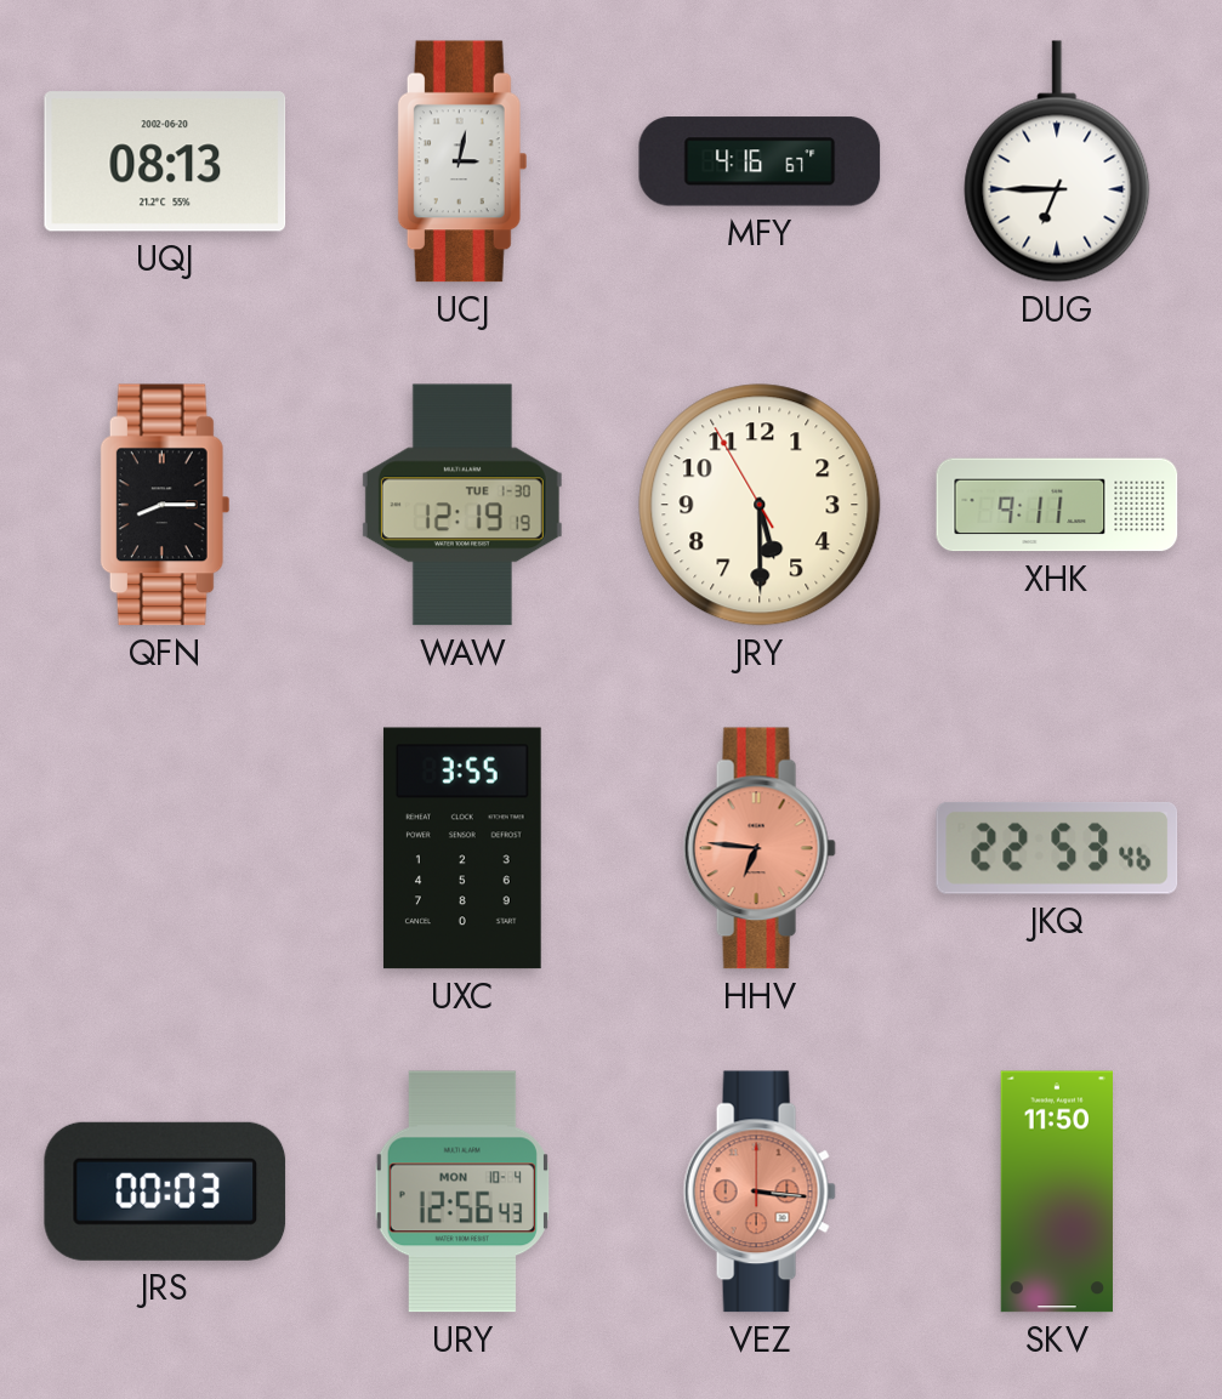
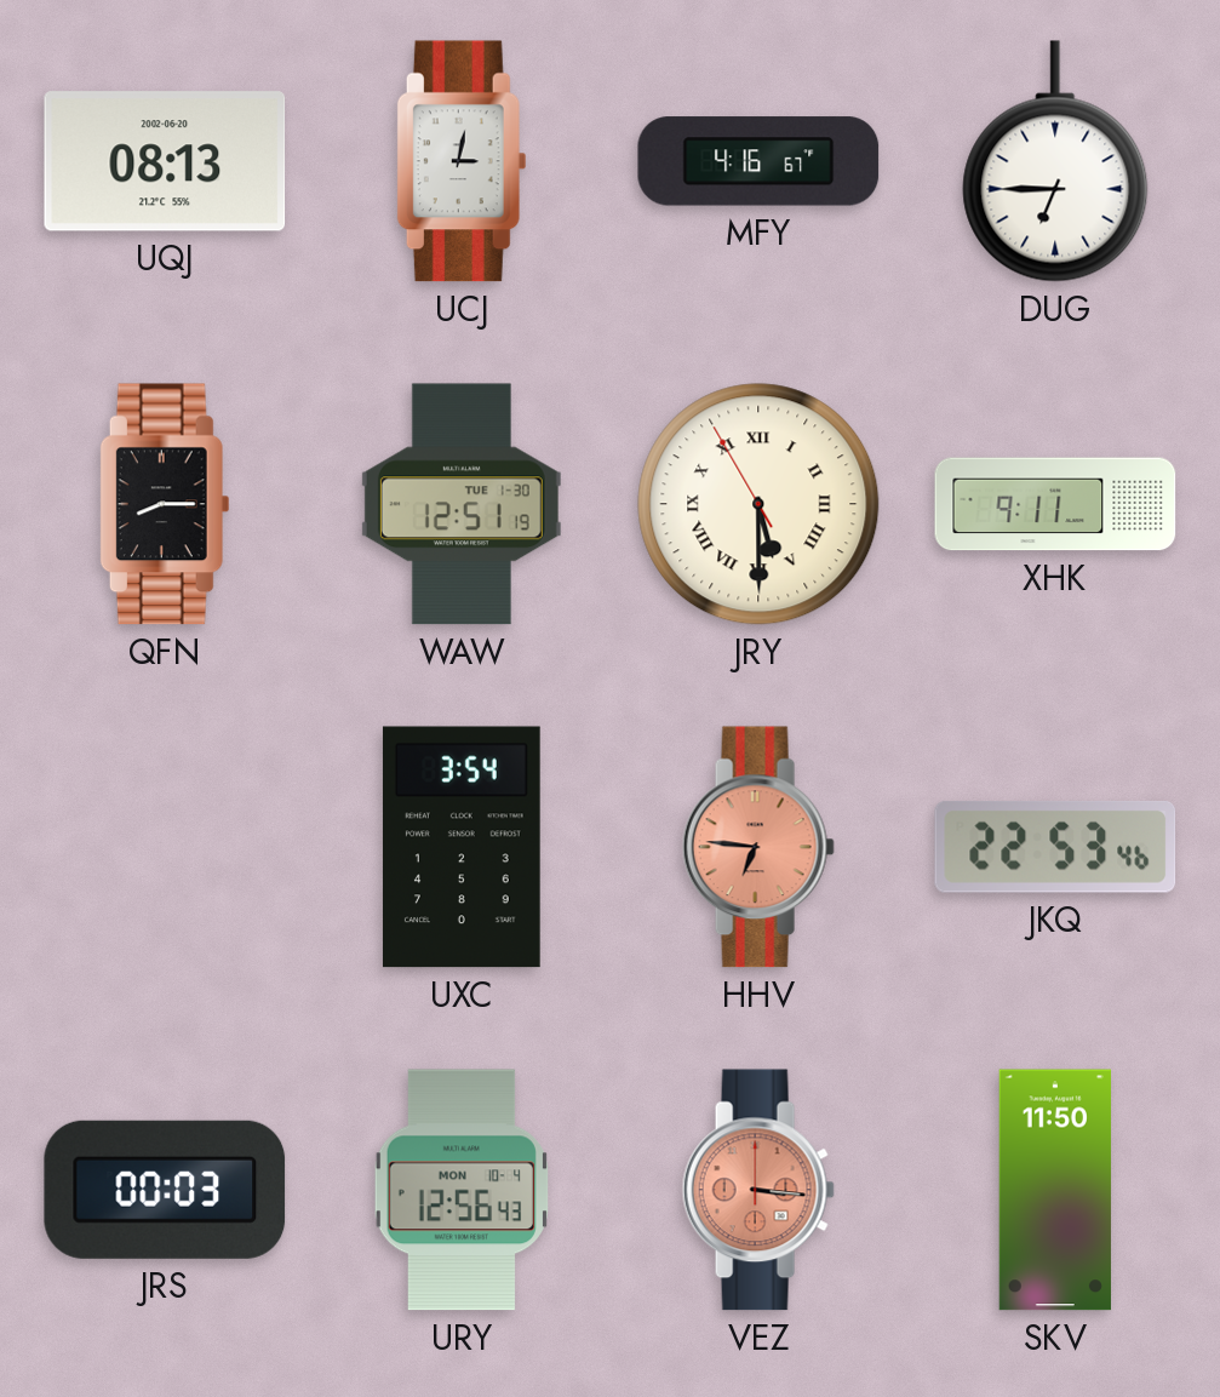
WAW: 12:19 -> 12:51 (462, 504)
JRY numerals: Arabic -> Roman (758, 504)
UXC: 3:55 -> 3:54 (462, 847)
